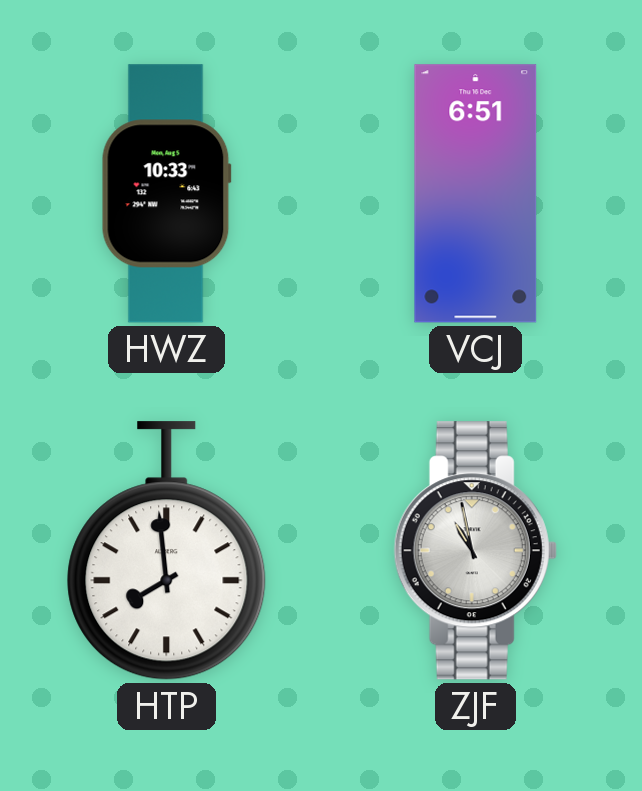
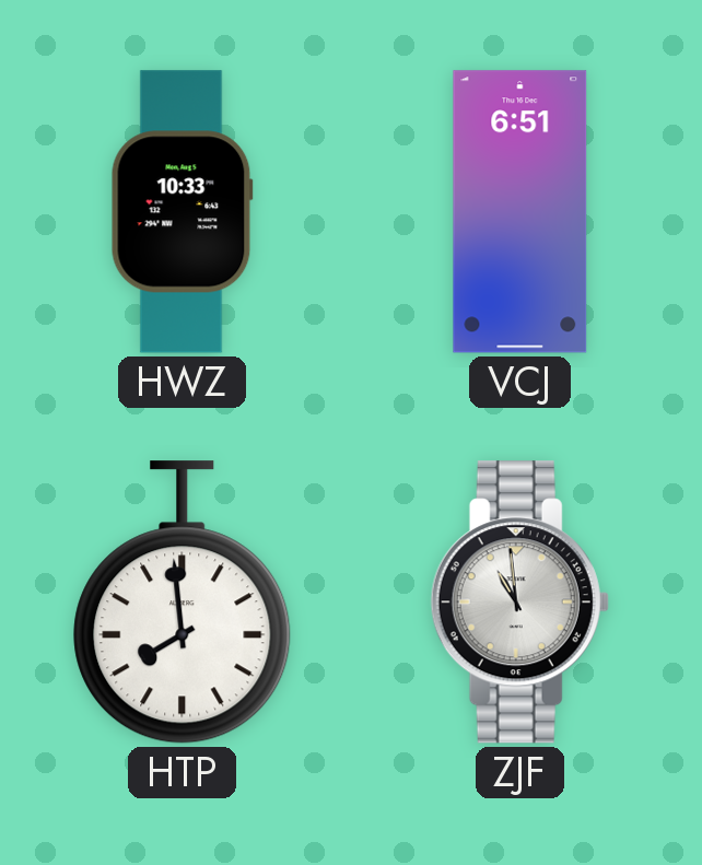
ZJF: 10:58 -> 10:59 (519, 603)
